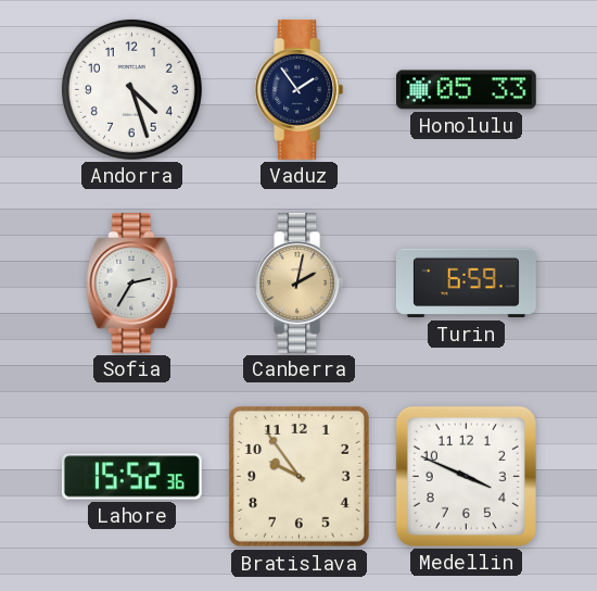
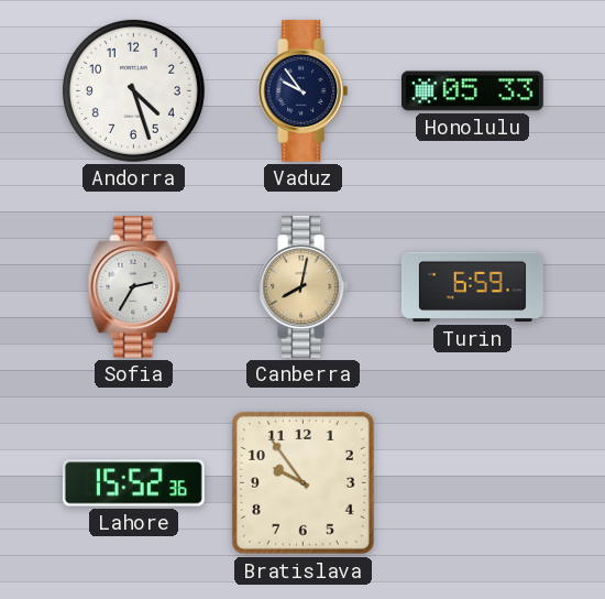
Vaduz: 1:54 -> 9:54 (304, 90)
Canberra: 2:02 -> 8:02 (304, 286)
Medellin: 3:49 -> none (466, 476)
